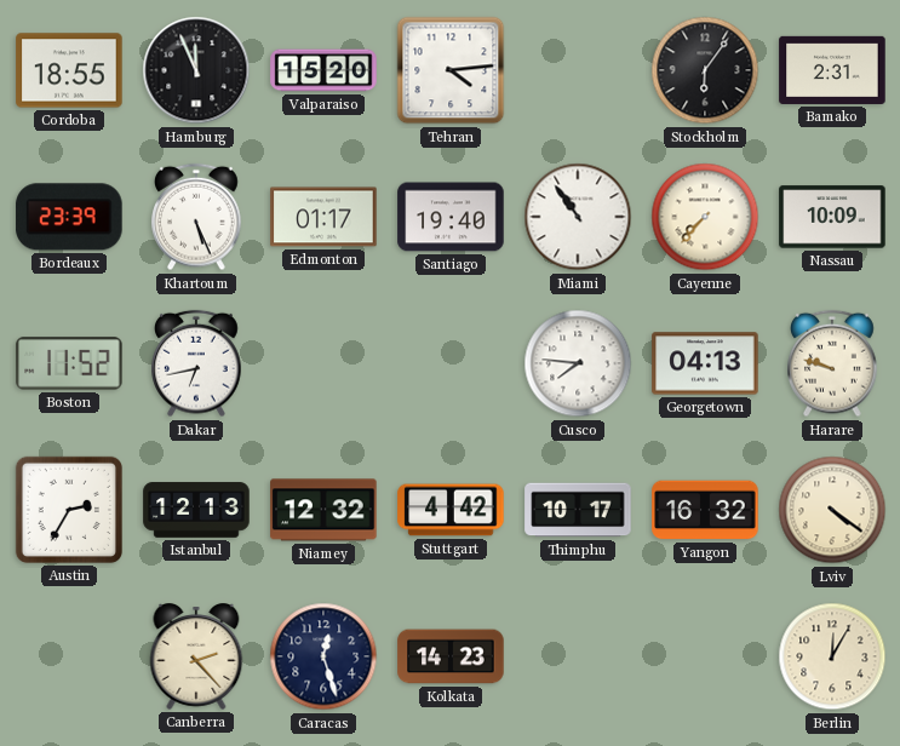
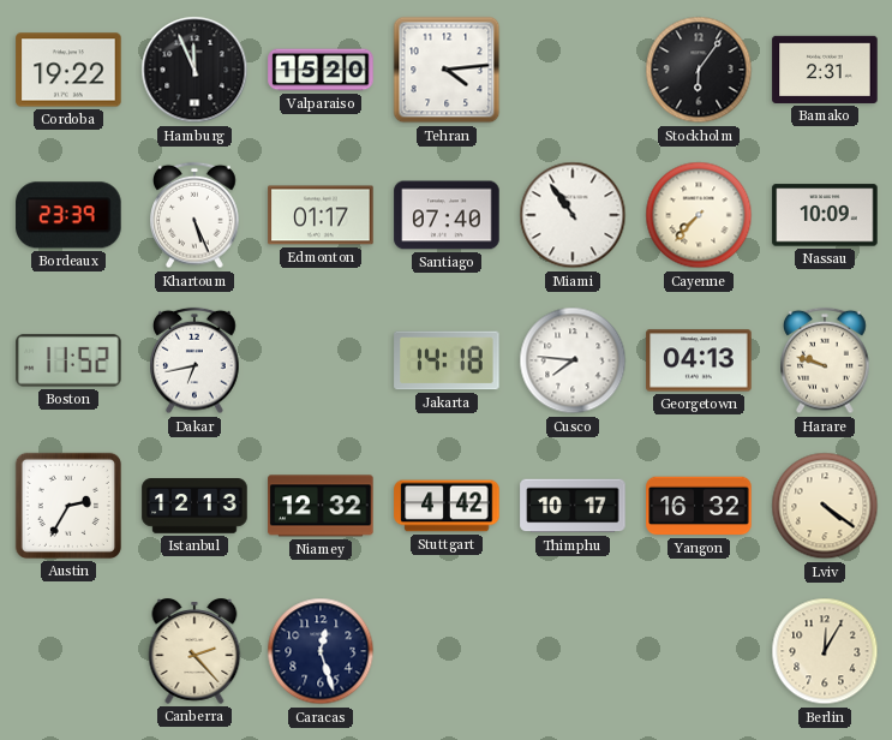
Cordoba: 18:55 -> 19:22 (68, 70)
Santiago: 19:40 -> 07:40 (447, 215)
Jakarta: none -> 14:18 (447, 360)
Kolkata: 14:23 -> none (451, 656)
